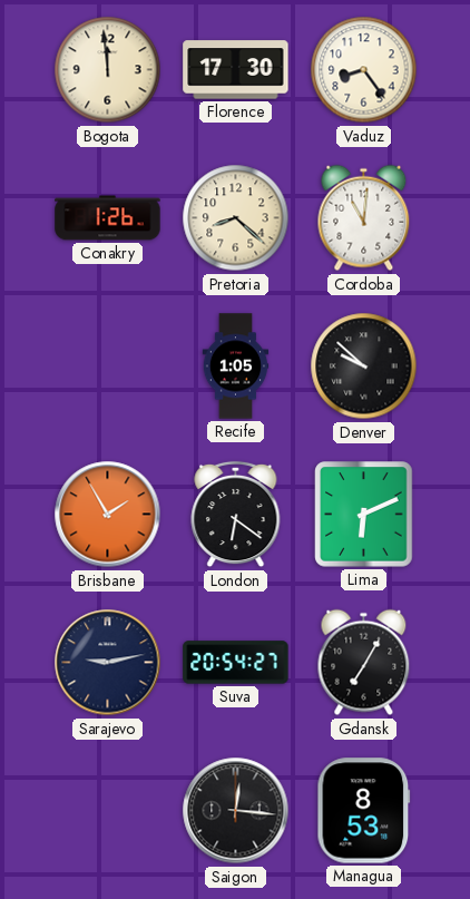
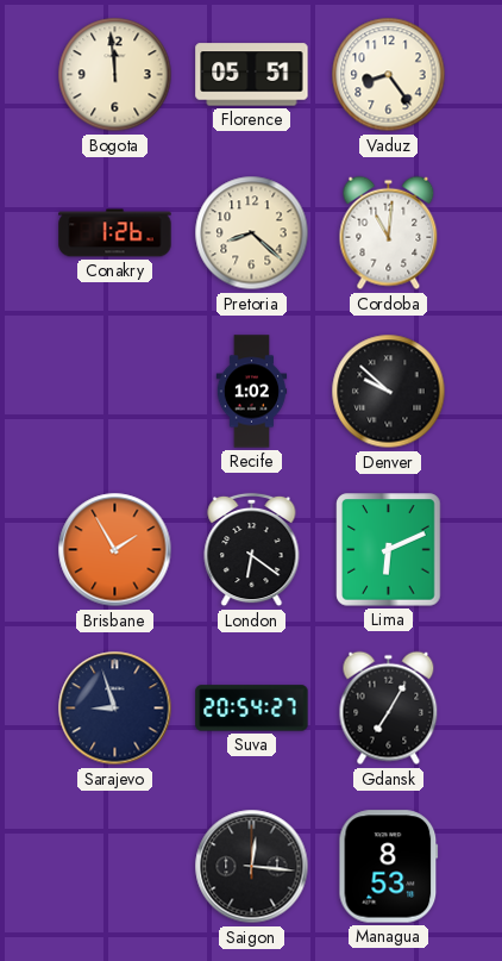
Florence: 17:30 -> 05:51 (252, 75)
Recife: 1:05 -> 1:02 (252, 392)
Sarajevo: 9:13 -> 8:57 (115, 709)
